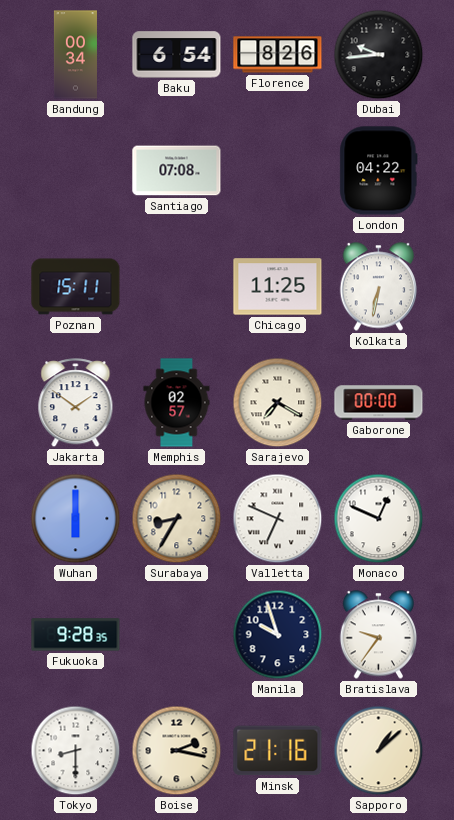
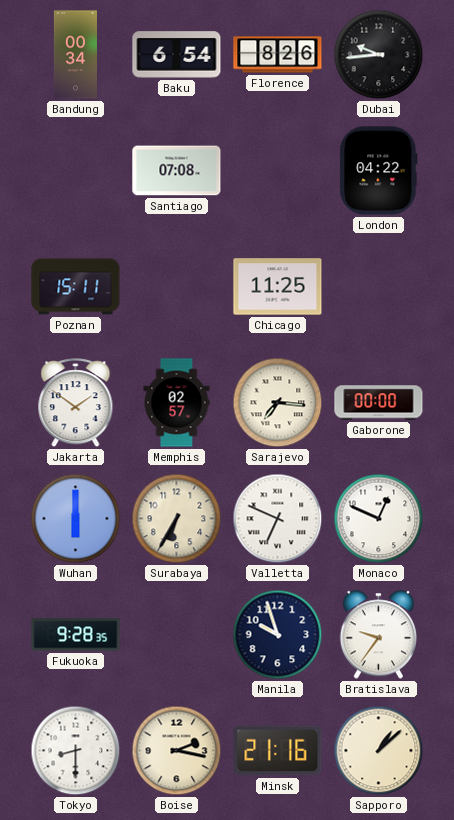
Kolkata: 6:32 -> none (379, 287)
Sarajevo: 7:20 -> 7:16 (278, 403)
Surabaya: 8:35 -> 6:35 (177, 519)
